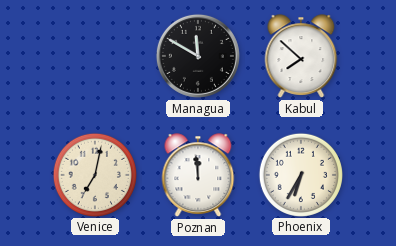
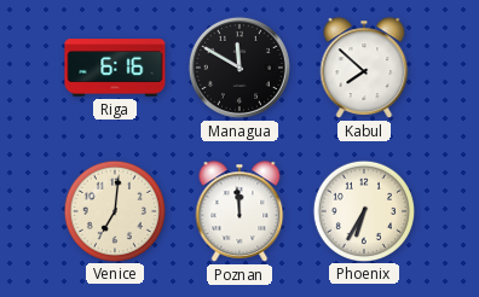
Riga: none -> 6:16 (115, 68)
Venice: 7:02 -> 7:01 (114, 210)
